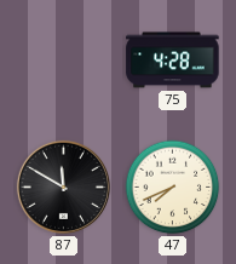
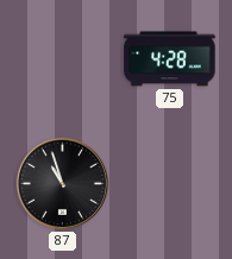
87: 11:50 -> 10:57 (62, 183)
47: 7:41 -> none (173, 188)
